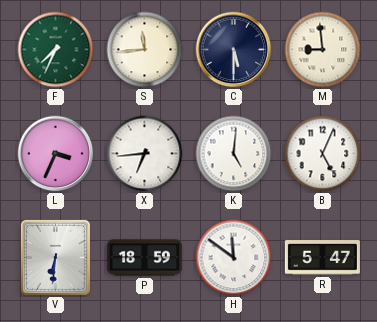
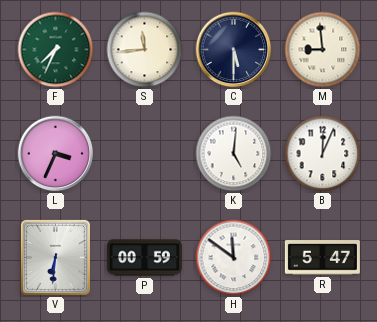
X: 6:44 -> none (145, 154)
B: 5:04 -> 12:04 (323, 154)
P: 18:59 -> 00:59 (144, 258)
